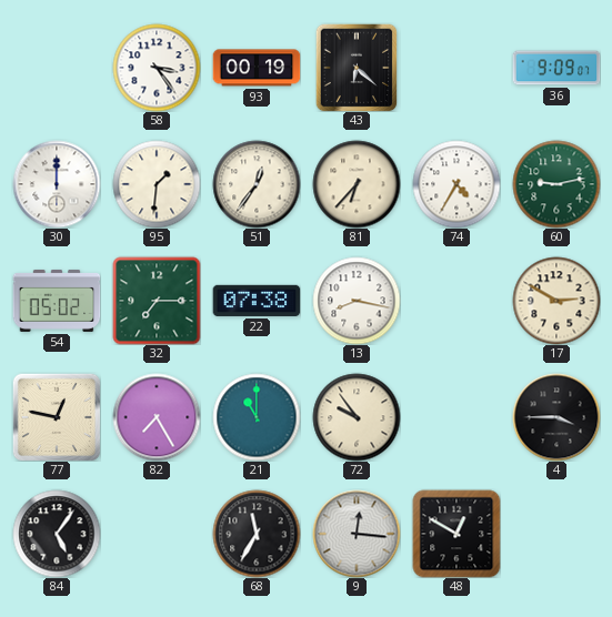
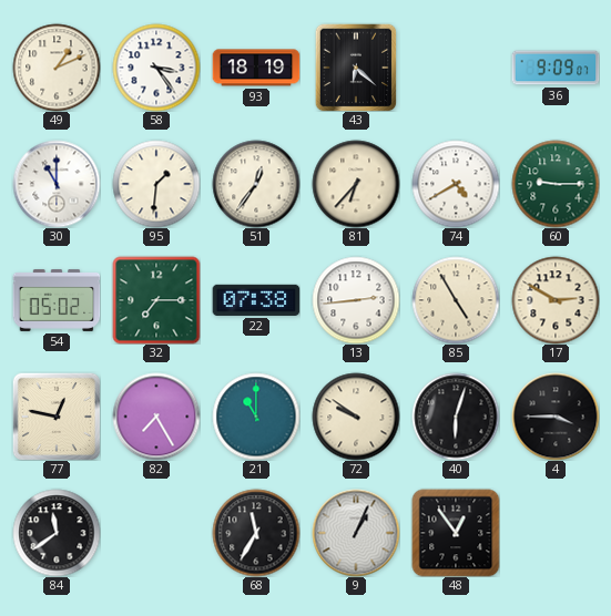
49: none -> 1:11 (57, 68)
93: 00:19 -> 18:19 (256, 68)
30: 12:00 -> 11:00 (57, 184)
74: 4:35 -> 4:40 (456, 184)
60: 9:13 -> 9:15 (556, 184)
13: 8:17 -> 2:44 (356, 300)
85: none -> 4:55 (456, 300)
72: 9:54 -> 9:51 (356, 417)
40: none -> 6:03 (456, 417)
84: 5:06 -> 11:39 (57, 533)
9: 12:16 -> 1:04 (356, 533)
48: 12:50 -> 12:54 (456, 533)
